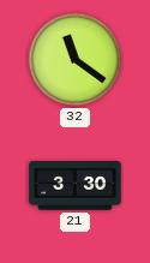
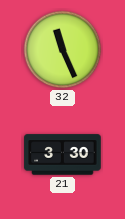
32: 11:21 -> 11:26 (63, 50)
